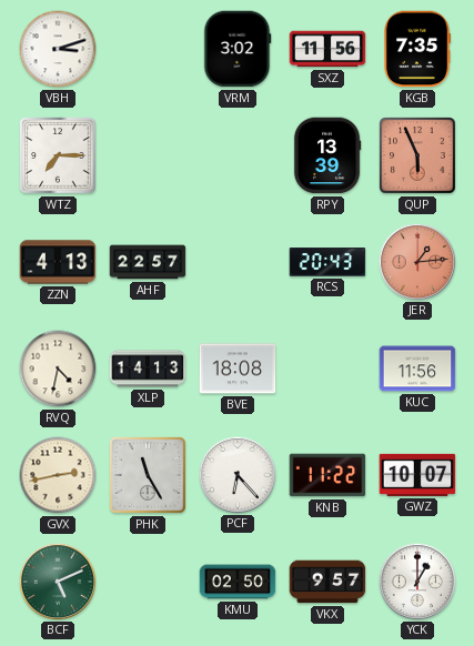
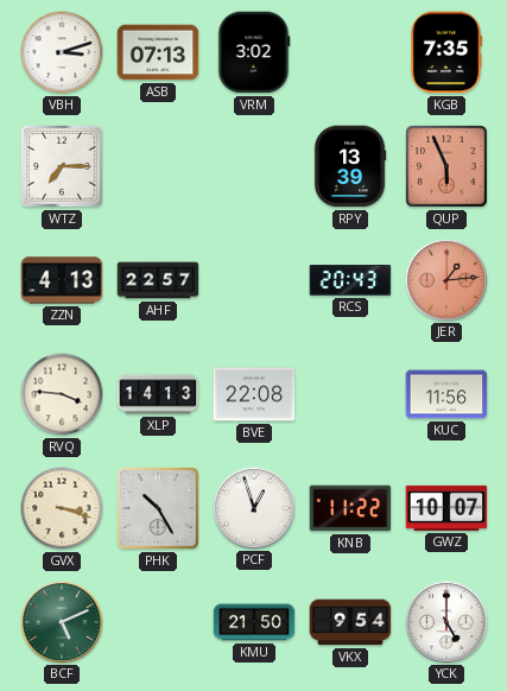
ASB: none -> 07:13 (158, 52)
SXZ: 11:56 -> none (327, 49)
RVQ: 4:32 -> 3:46 (62, 394)
BVE: 18:08 -> 22:08 (254, 394)
GVX: 2:43 -> 3:18 (62, 508)
PHK: 11:25 -> 10:25 (158, 508)
PCF: 6:23 -> 12:57 (253, 507)
KMU: 02:50 -> 21:50 (254, 622)
VKX: 9:57 -> 9:54 (350, 622)
YCK: 1:00 -> 5:00 (445, 621)
